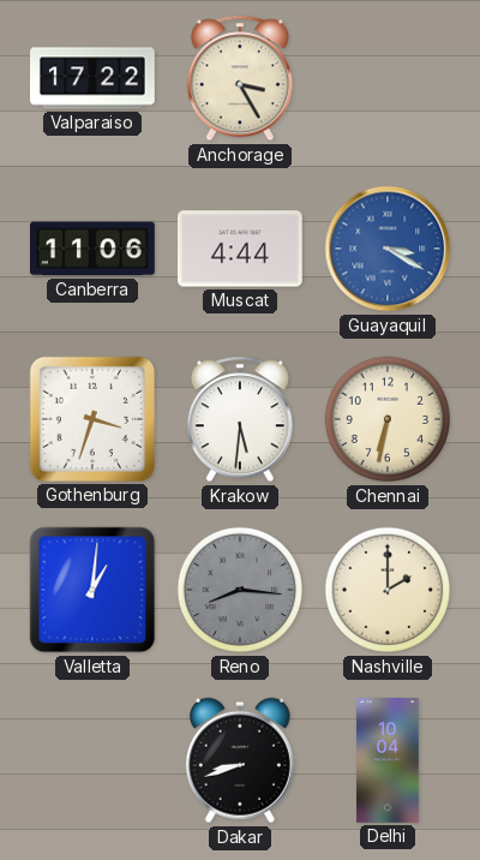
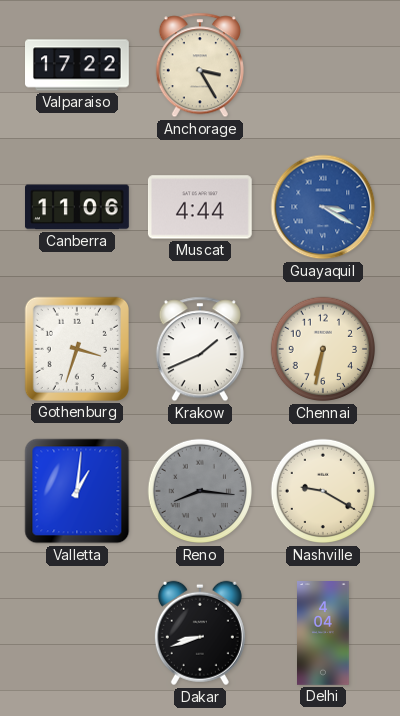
Krakow: 5:31 -> 1:41 (200, 349)
Nashville: 2:00 -> 9:20 (323, 491)
Delhi: 10:04 -> 4:04 (324, 633)
